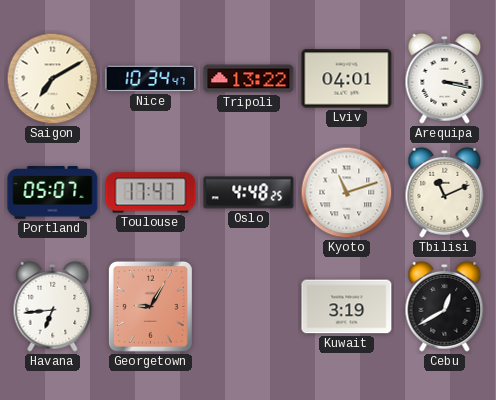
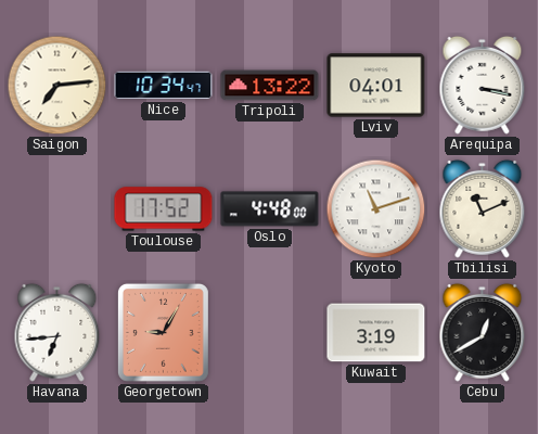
Saigon: 7:10 -> 7:14 (57, 86)
Portland: 05:07 -> none (53, 193)
Toulouse: 17:47 -> 17:52 (164, 209)
Oslo: 4:48:25 -> 4:48:00 (270, 209)
